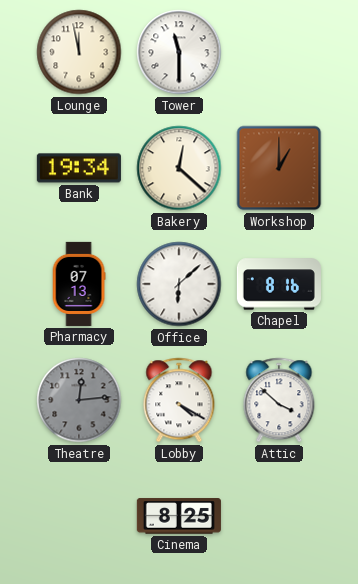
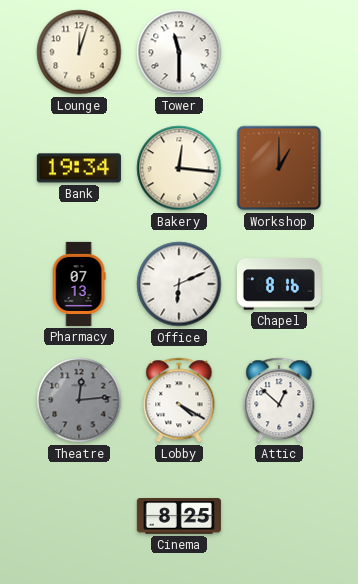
Lounge: 11:58 -> 12:03 (79, 52)
Bakery: 12:22 -> 12:16 (179, 168)
Office: 6:08 -> 6:11 (179, 284)
Attic: 3:52 -> 12:52 (279, 400)
